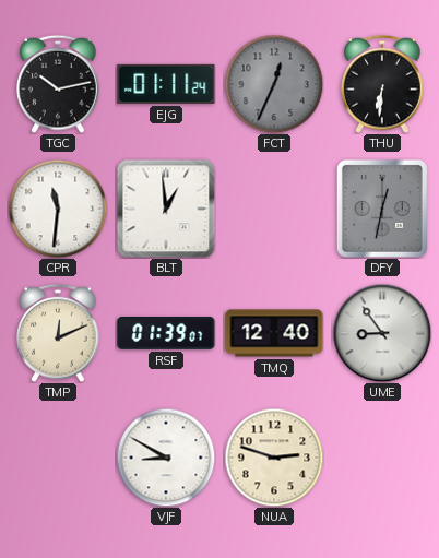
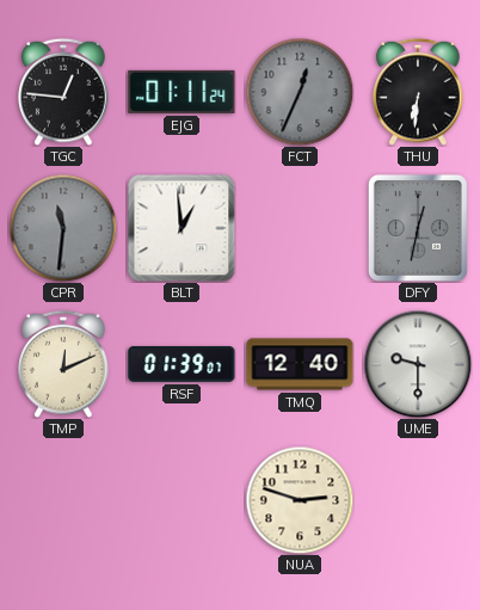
TGC: 10:13 -> 12:46 (63, 92)
CPR dial: white -> grey (63, 228)
UME: 8:54 -> 9:30 (418, 364)
VJF: 8:50 -> none (166, 458)
